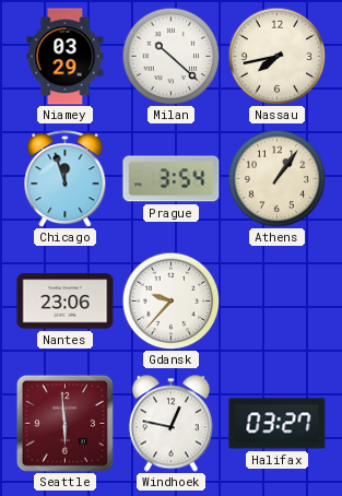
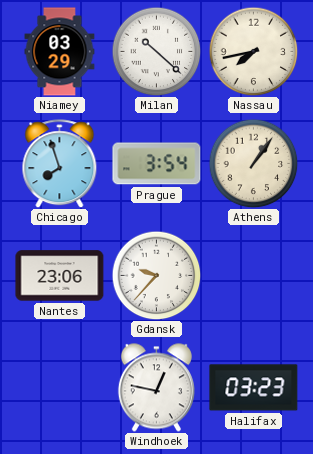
Chicago: 11:57 -> 7:57 (60, 164)
Seattle: 5:59 -> none (64, 423)
Halifax: 03:27 -> 03:23 (254, 388)
